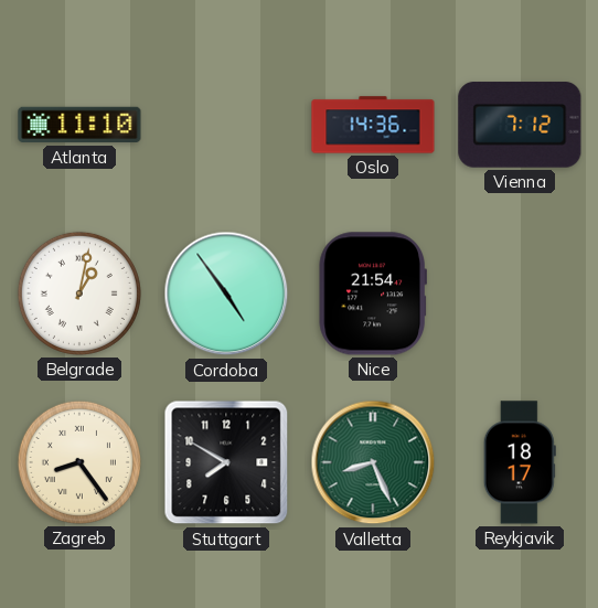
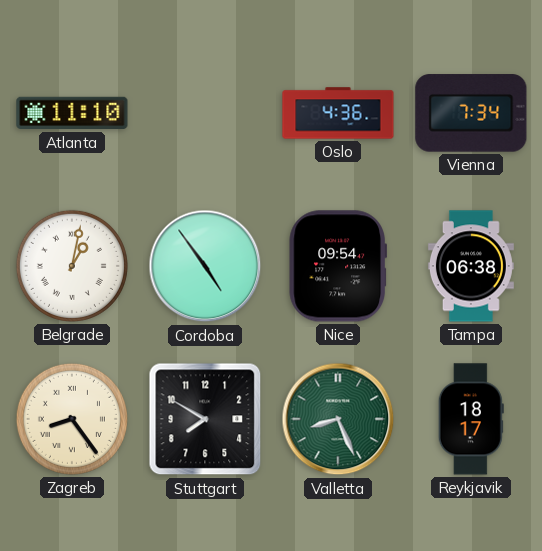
Oslo: 14:36 -> 4:36 (338, 113)
Vienna: 7:12 -> 7:34 (471, 113)
Nice: 21:54 -> 09:54 (337, 266)
Tampa: none -> 06:38 (471, 266)
